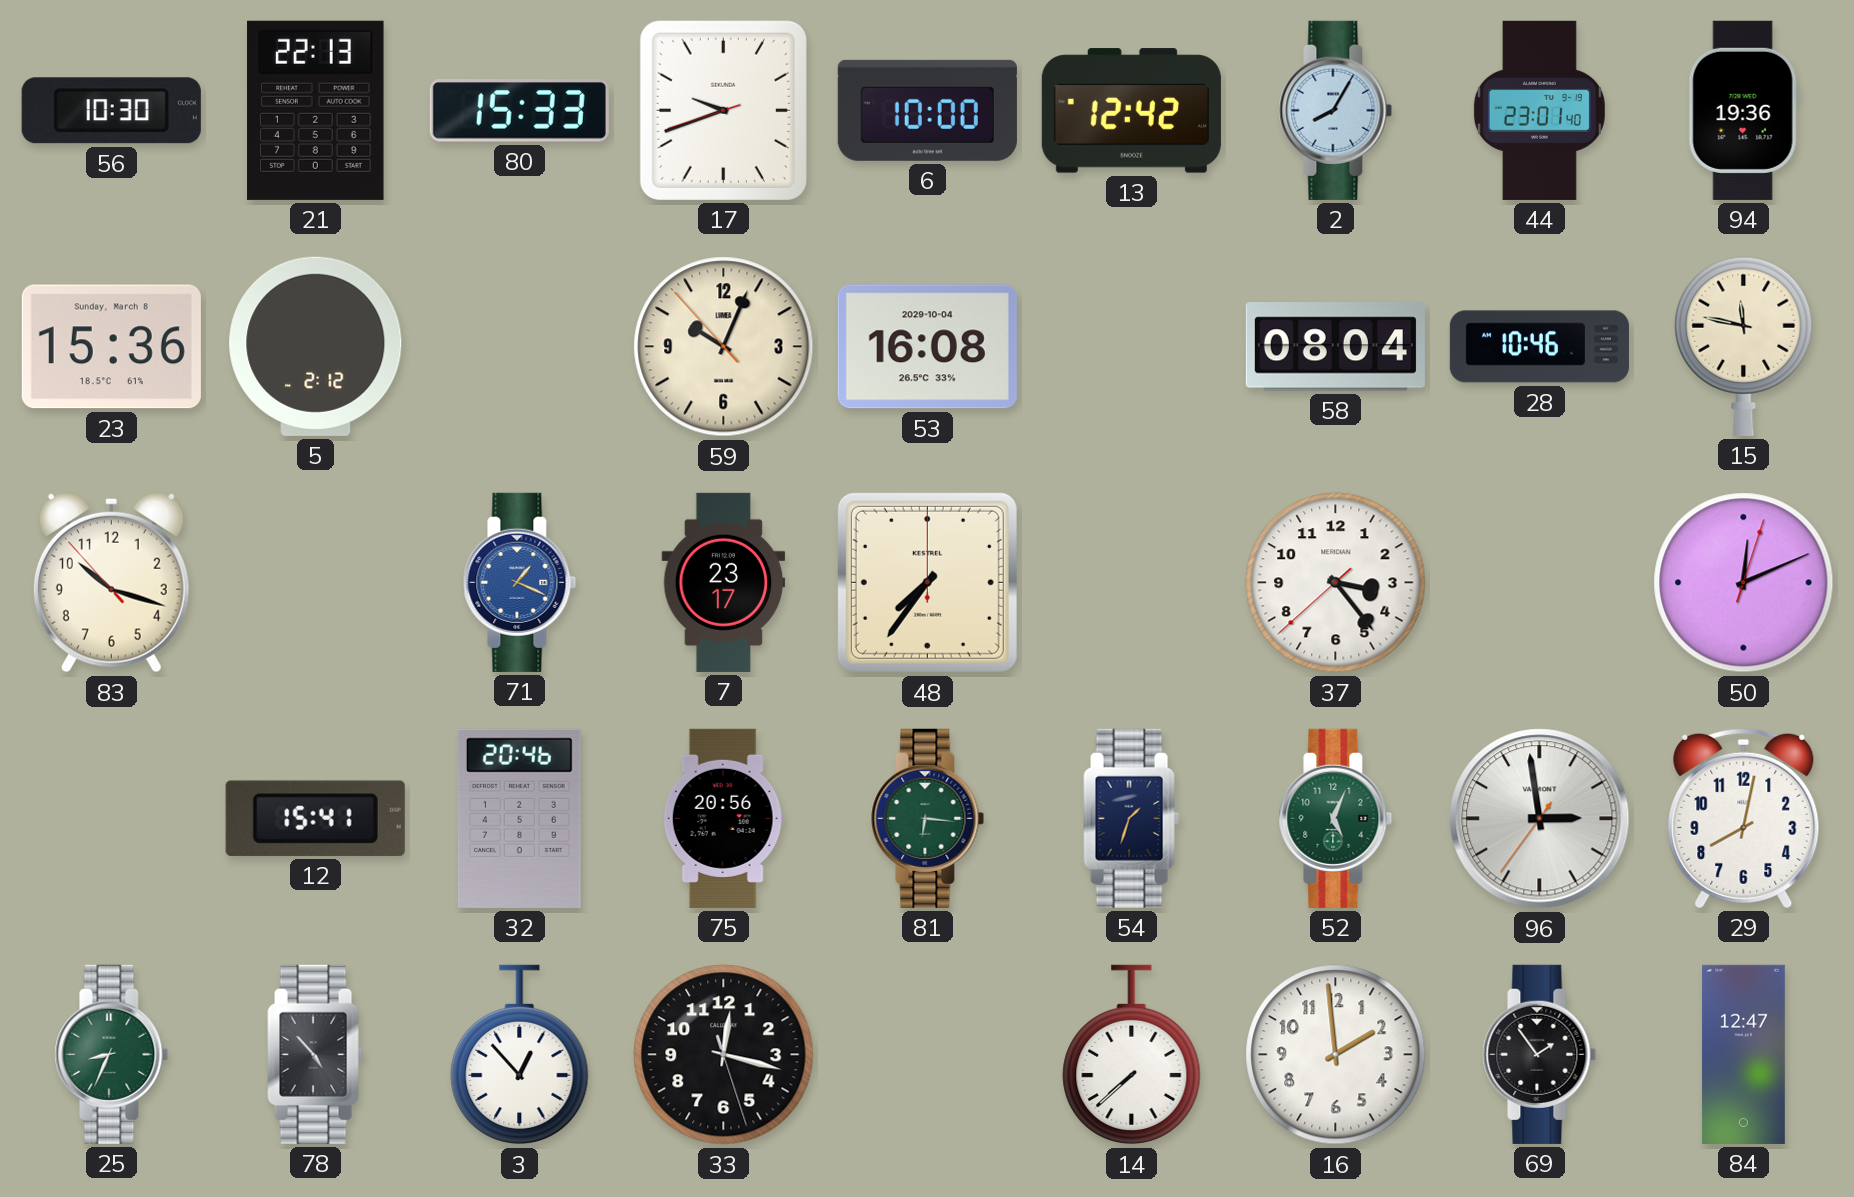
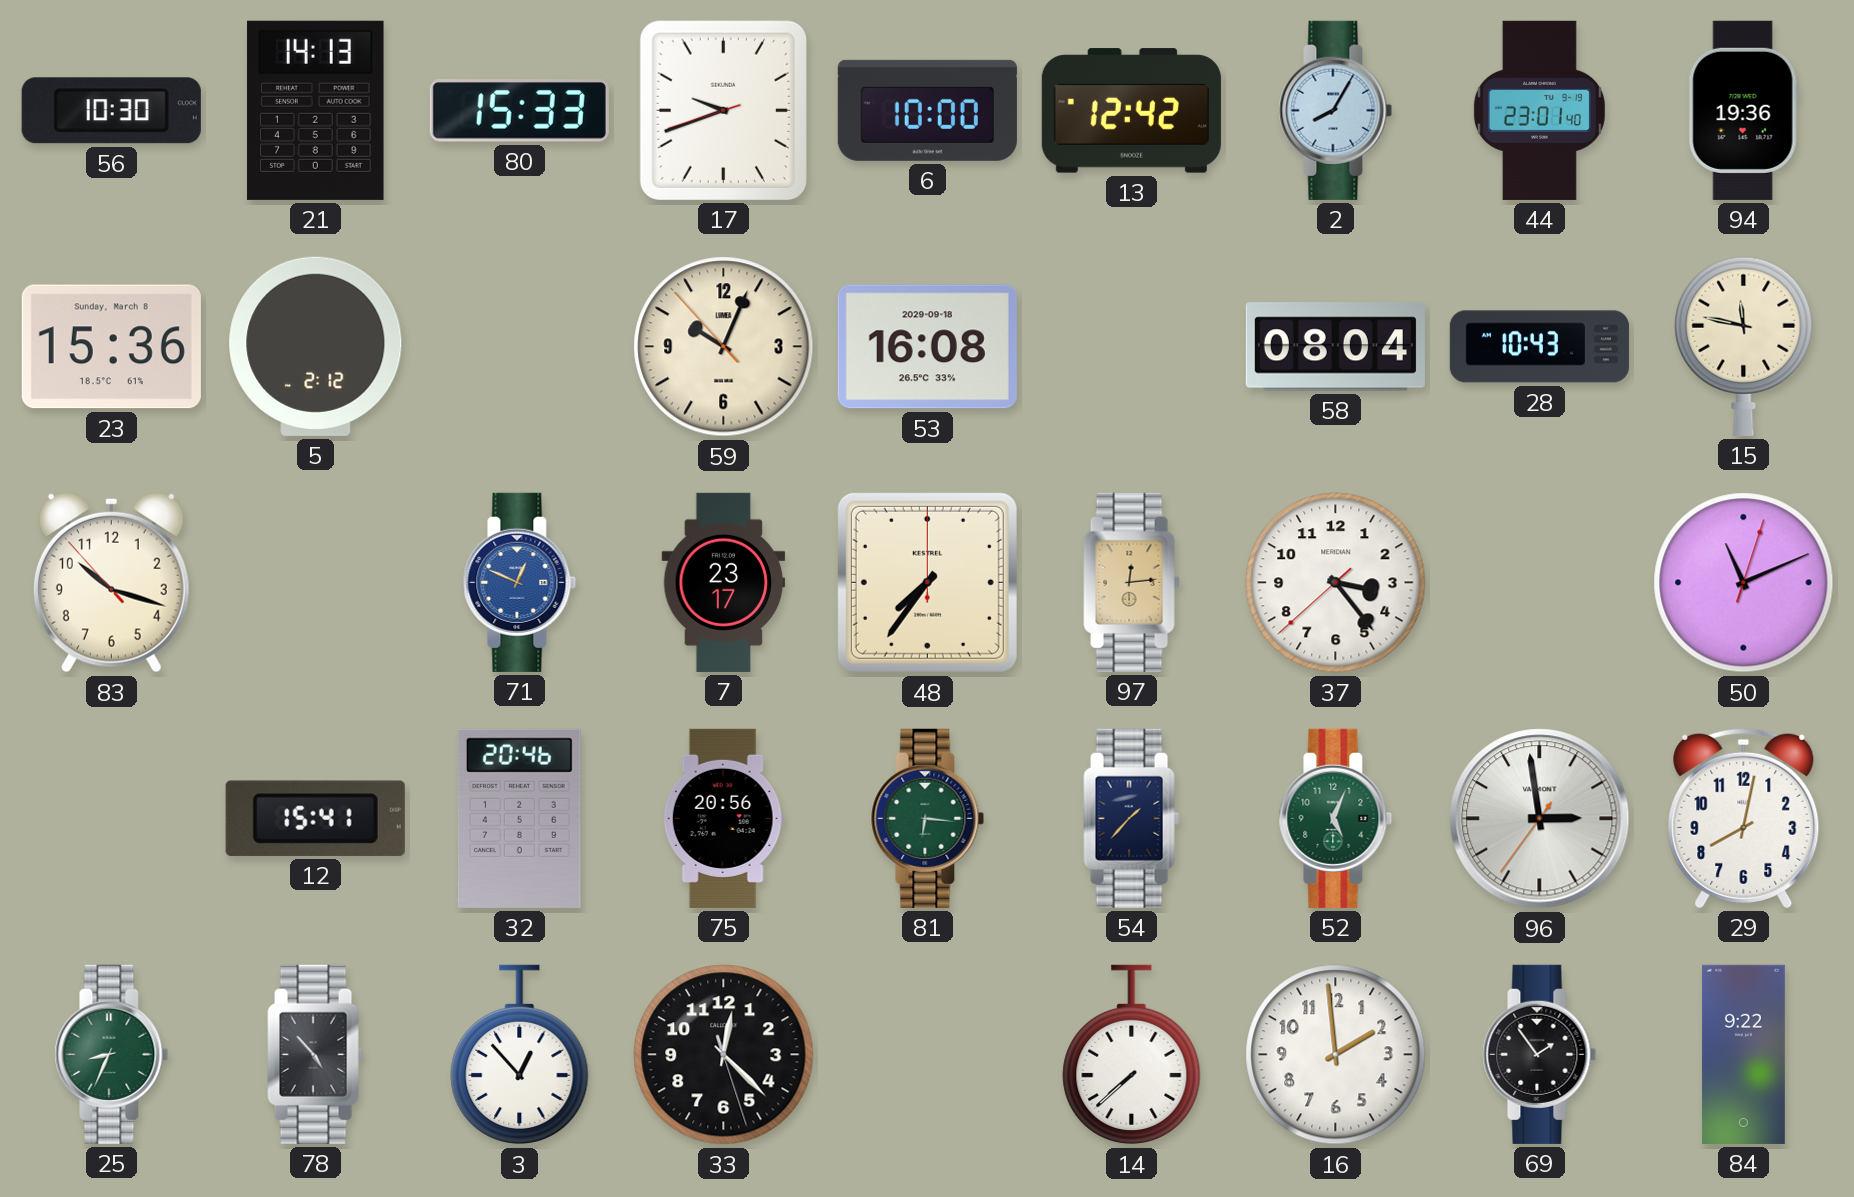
21: 22:13 -> 14:13 (316, 110)
53 date: 2029-10-04 -> 2029-09-18 (927, 347)
28: 10:46 -> 10:43 (1539, 347)
71: 1:19 -> 12:49 (520, 582)
97: none -> 12:14 (1132, 582)
50: 12:11 -> 11:11 (1744, 583)
54: 1:33 -> 1:37 (1132, 818)
33: 12:17 -> 12:22 (724, 1055)
84: 12:47 -> 9:22 (1743, 1054)
